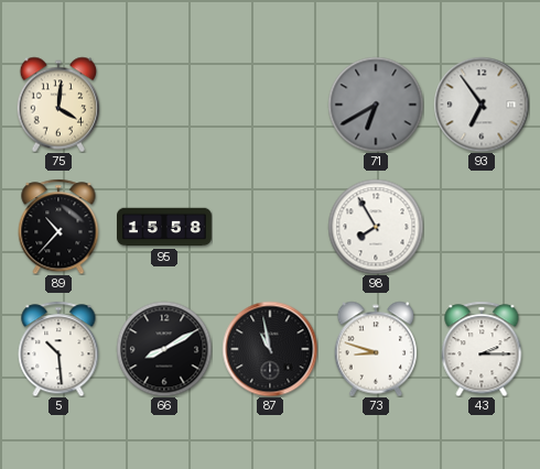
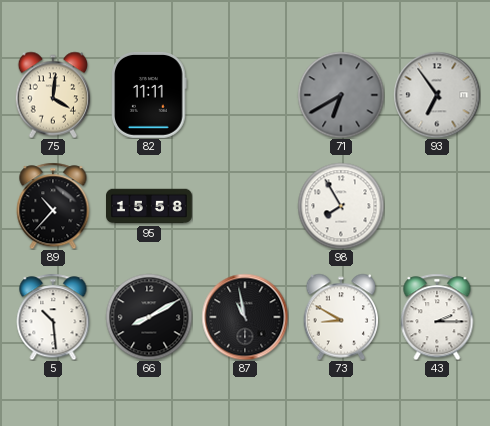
82: none -> 11:11 (149, 95)
73: 8:48 -> 8:50 (341, 317)
